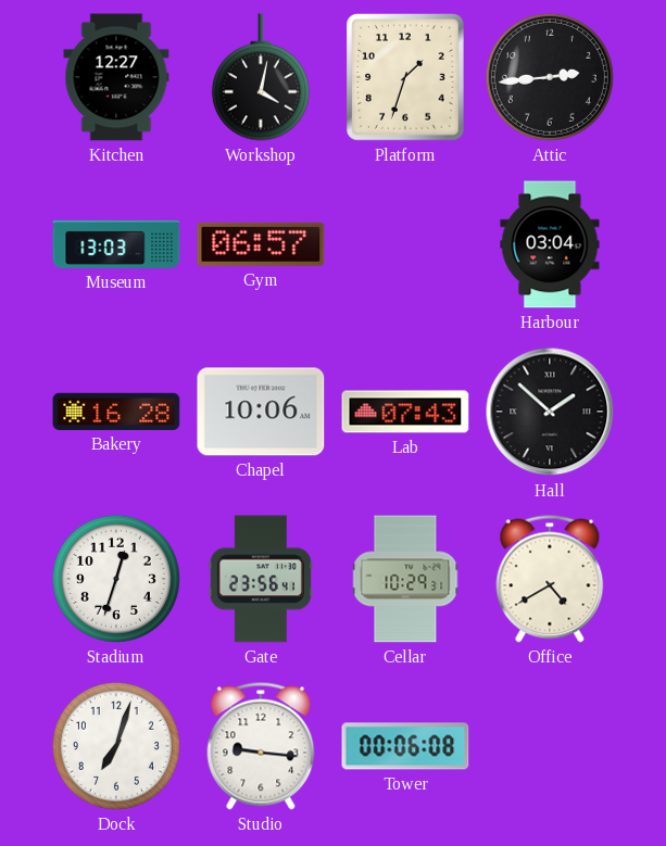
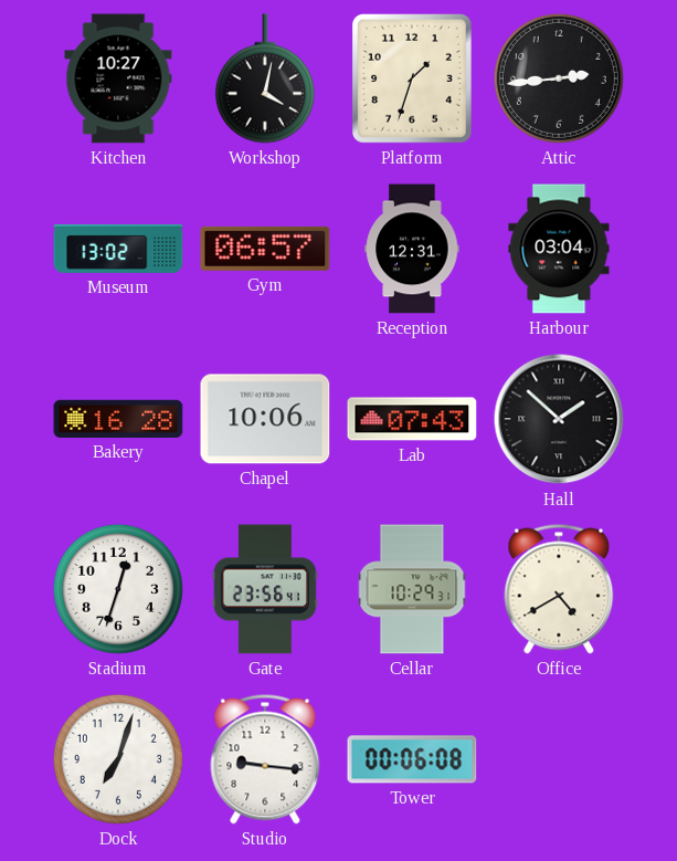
Kitchen: 12:27 -> 10:27 (118, 78)
Museum: 13:03 -> 13:02 (118, 249)
Reception: none -> 12:31 (412, 249)
